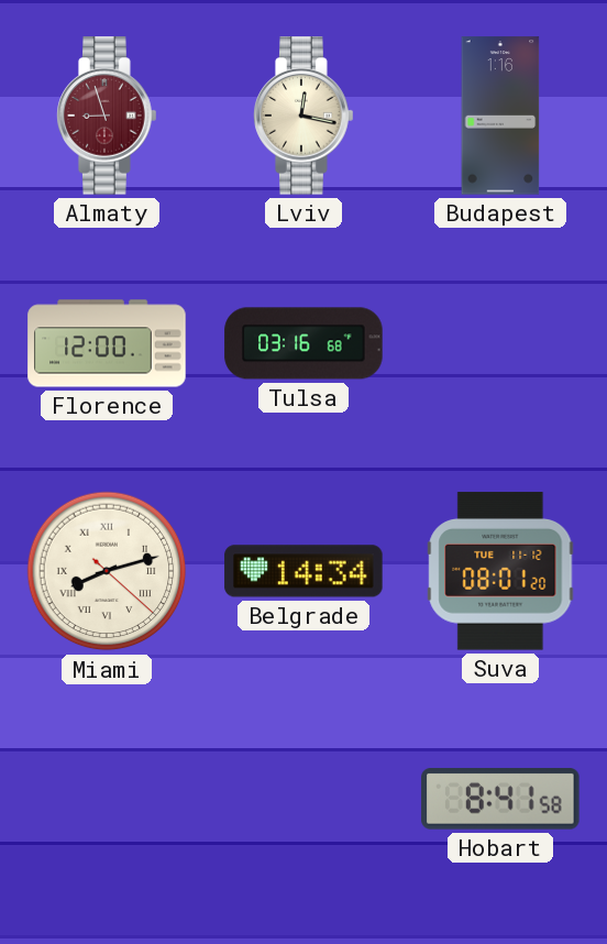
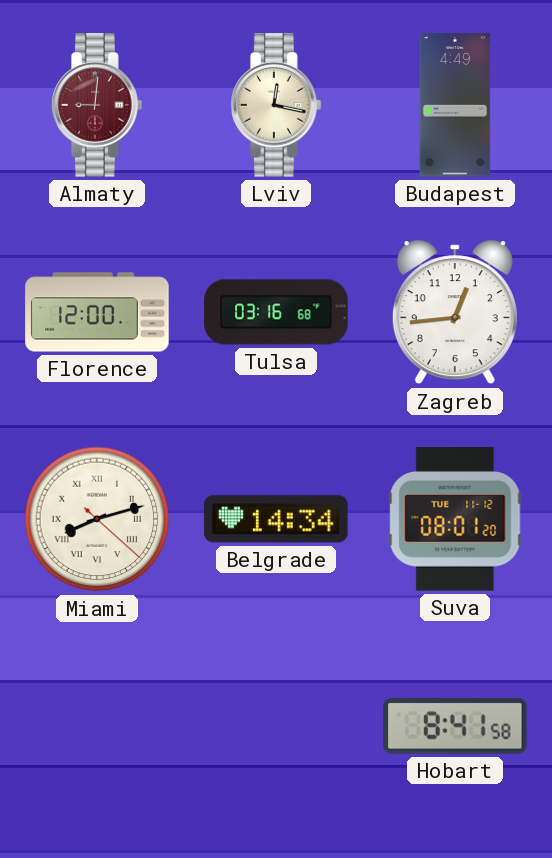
Almaty: 8:57 -> 9:01 (97, 105)
Budapest: 1:16 -> 4:49 (455, 105)
Zagreb: none -> 12:44 (455, 312)
